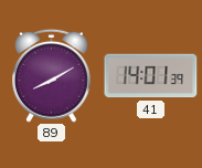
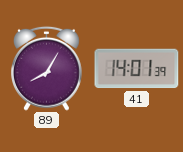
89: 8:10 -> 8:05 (47, 68)
